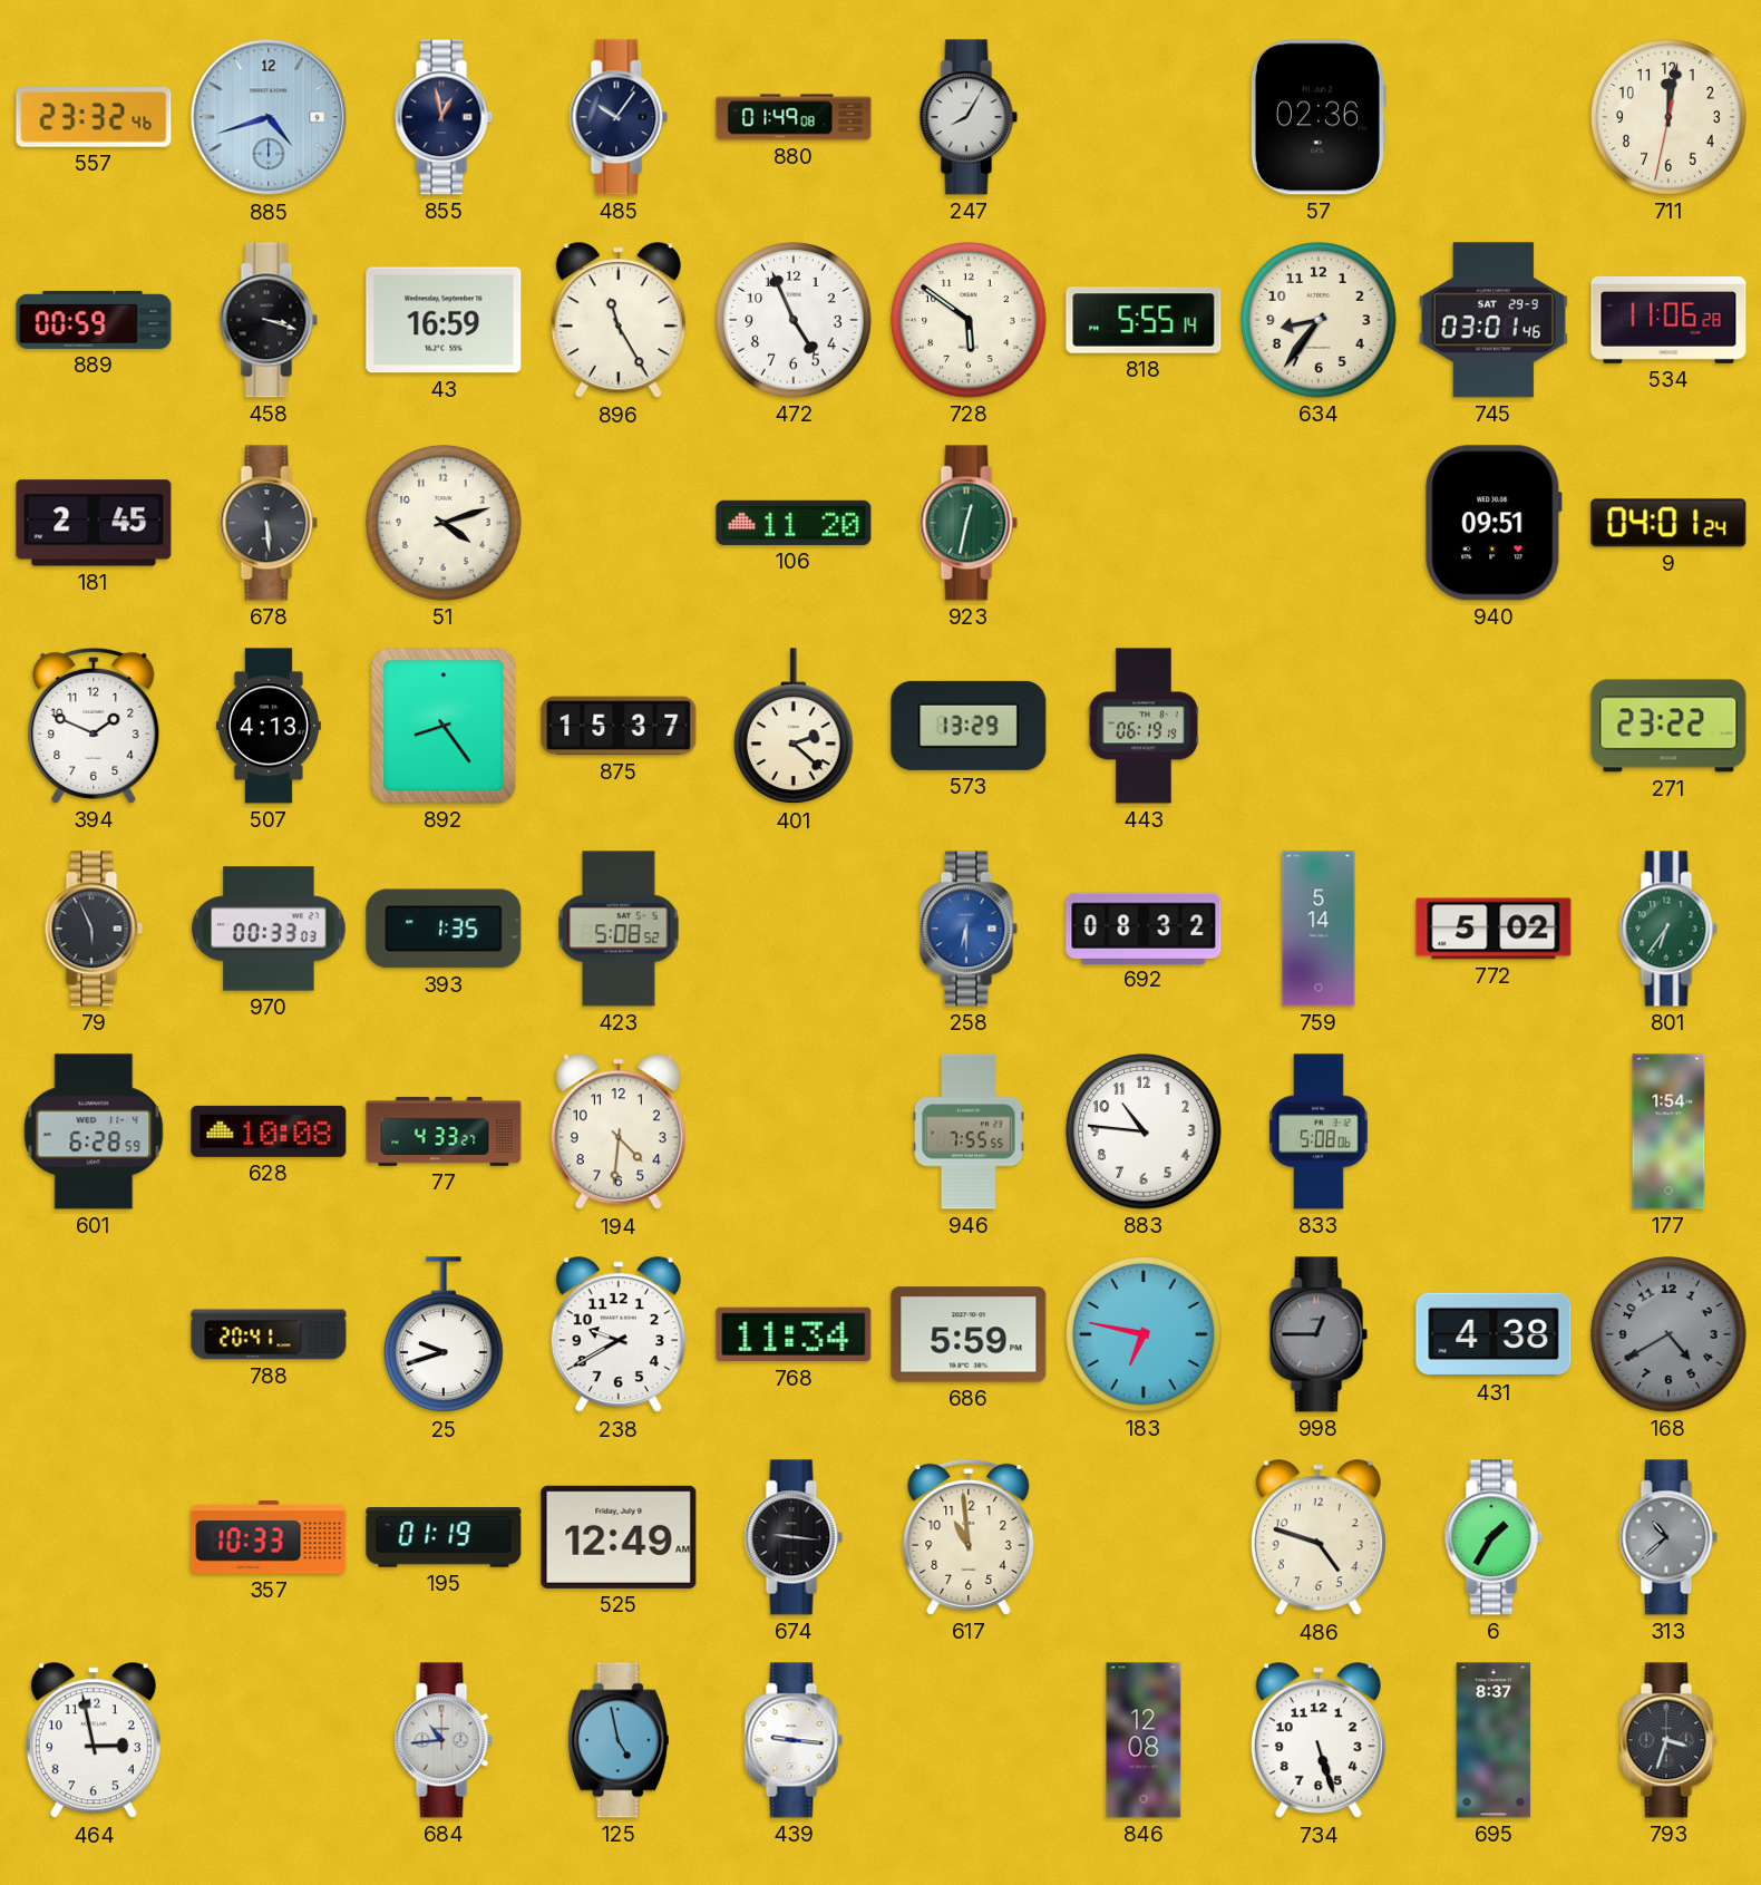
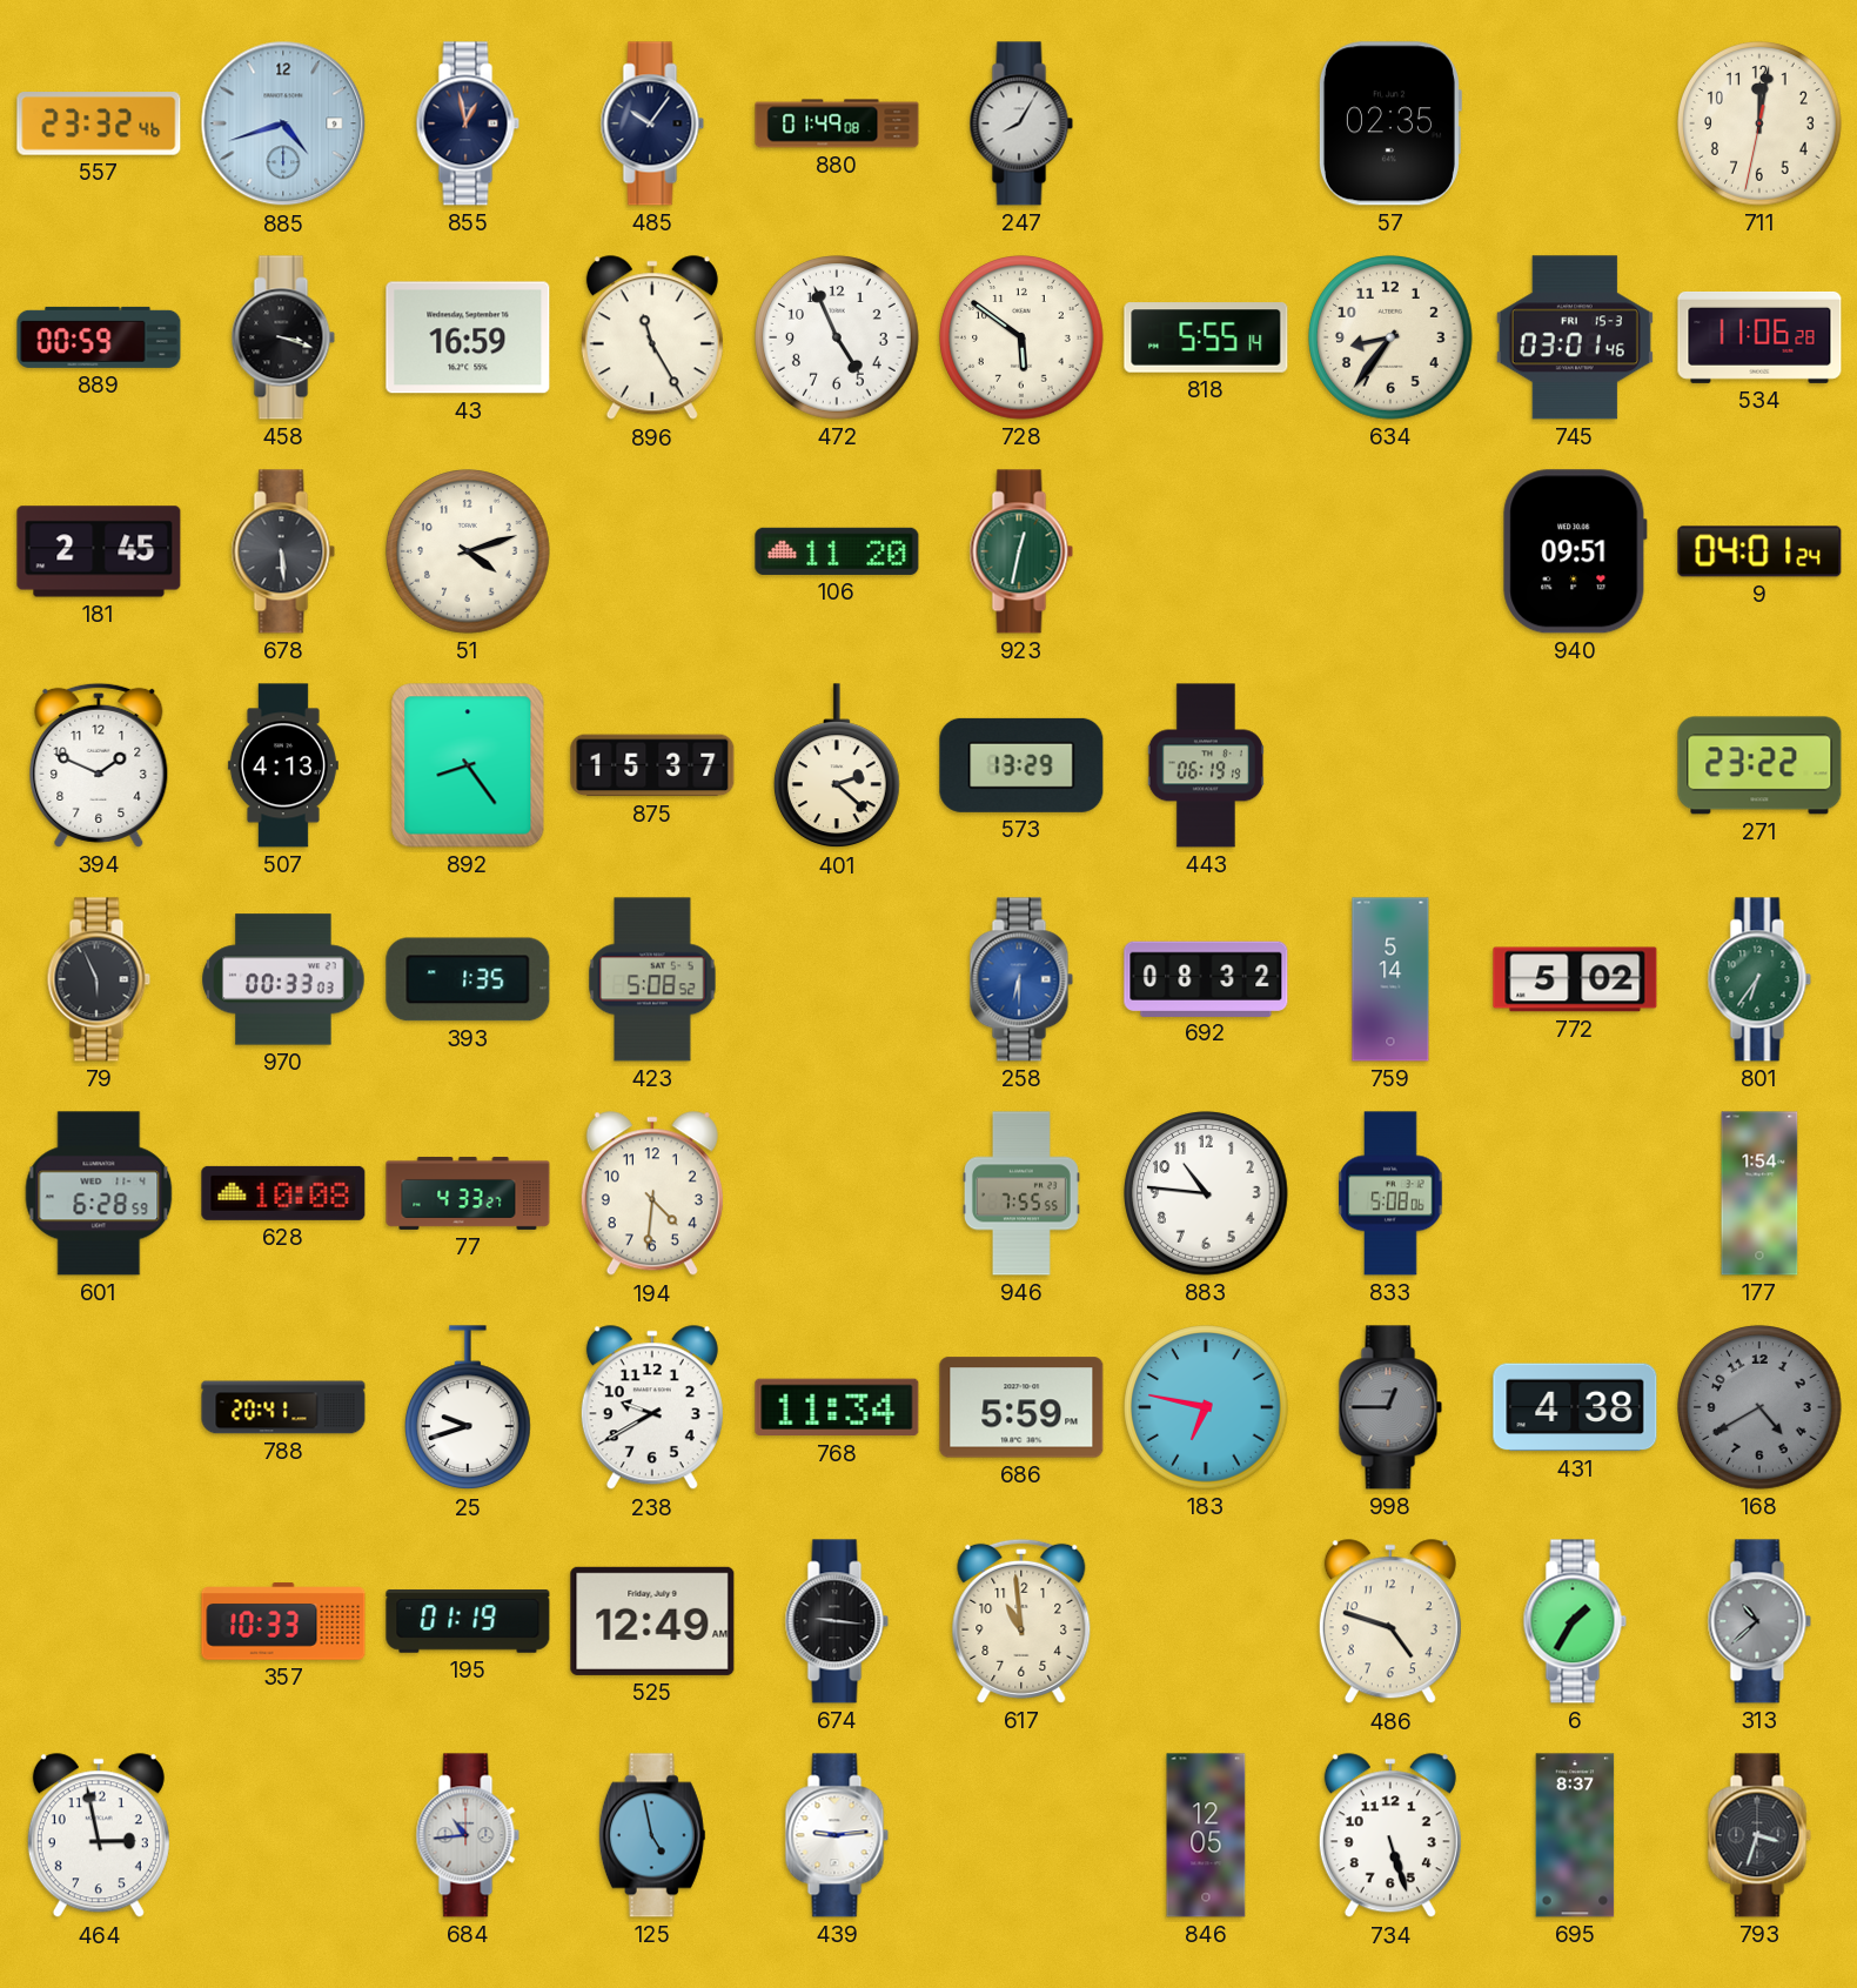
57: 02:36 -> 02:35 (1389, 123)
745 date: SAT 29-9 -> FRI 15-3 (1575, 337)
439: 9:16 -> 9:14 (837, 1835)
846: 12:08 -> 12:05 (1206, 1835)
